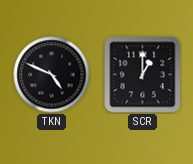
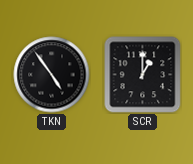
TKN: 4:49 -> 4:54 (52, 75)
